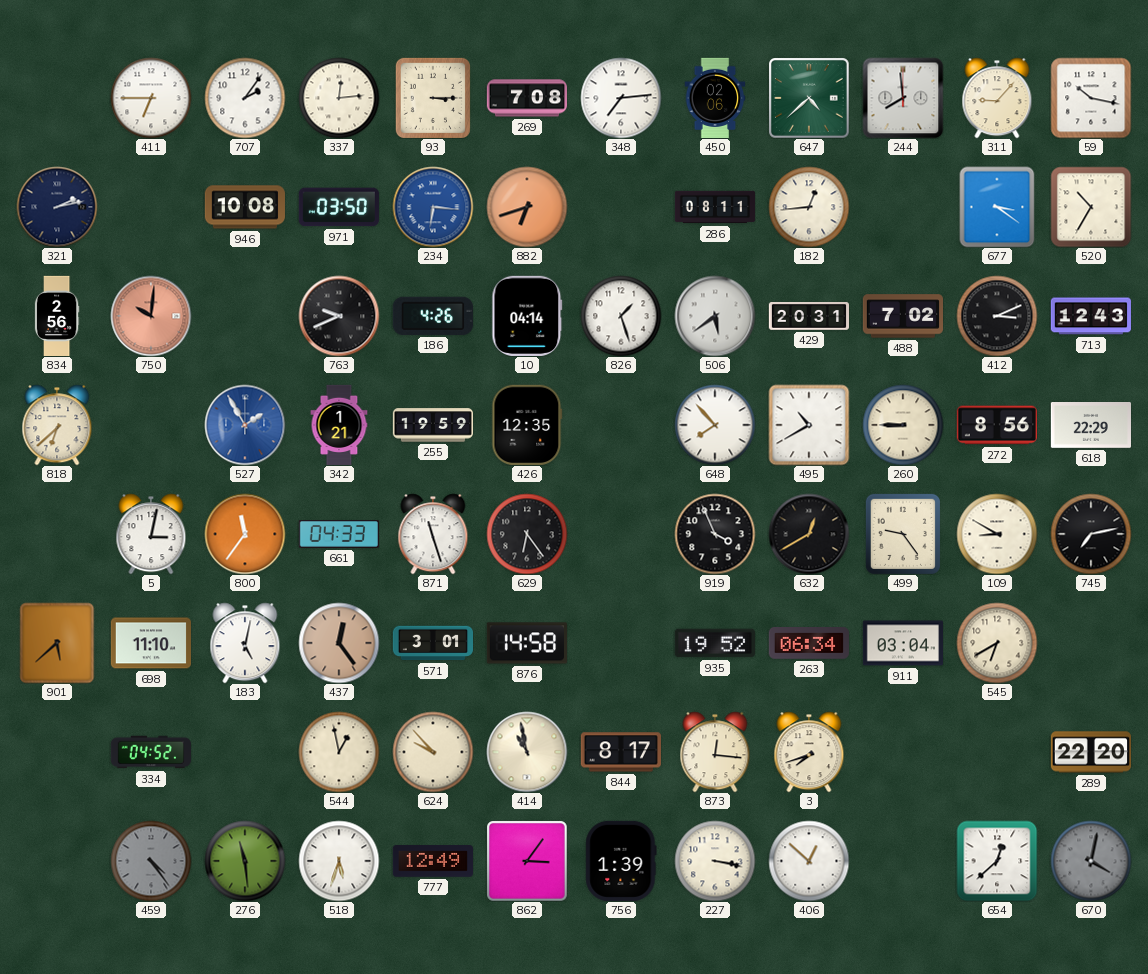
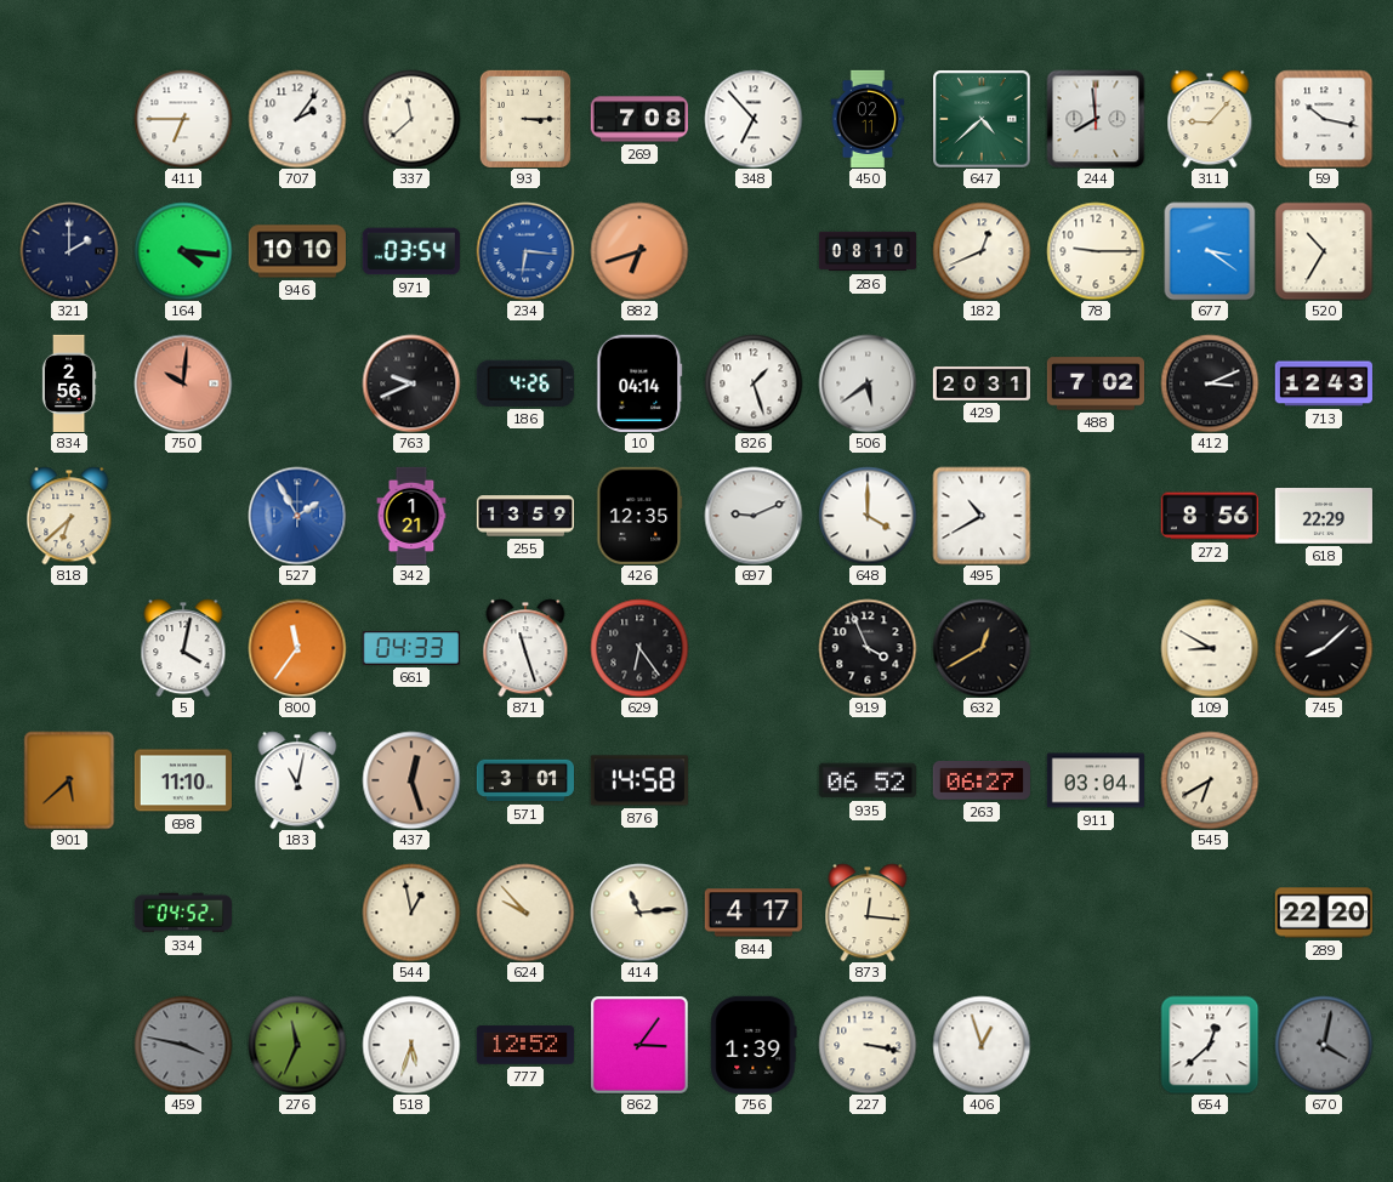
337: 12:14 -> 11:38 (411, 119)
348: 7:14 -> 6:53 (754, 119)
450: 02:06 -> 02:11 (868, 118)
321: 2:13 -> 2:00 (69, 251)
164: none -> 4:16 (183, 251)
946: 10:08 -> 10:10 (296, 251)
971: 03:50 -> 03:54 (411, 251)
286: 08:11 -> 08:10 (868, 251)
182: 12:44 -> 12:41 (982, 251)
78: none -> 9:15 (1096, 251)
255: 19:59 -> 13:59 (524, 516)
697: none -> 9:11 (754, 516)
648: 7:53 -> 4:00 (868, 516)
260: 8:45 -> none (903, 425)
5: 3:02 -> 4:02 (183, 648)
499: 9:24 -> none (903, 534)
745: 7:13 -> 8:08 (1324, 648)
183: 5:02 -> 11:02 (297, 780)
437: 12:24 -> 12:27 (411, 780)
935: 19:52 -> 06:52 (868, 780)
263: 06:34 -> 06:27 (982, 782)
414: 10:58 -> 11:14 (639, 913)
844: 8:17 -> 4:17 (754, 913)
3: 7:42 -> none (809, 752)
459: 4:24 -> 3:47 (183, 1045)
276: 11:29 -> 11:34 (297, 1045)
777: 12:49 -> 12:52 (524, 1045)
406: 12:52 -> 12:57 (982, 1045)
